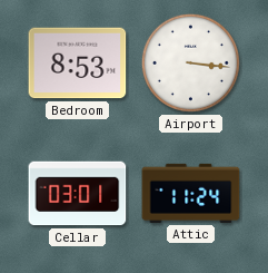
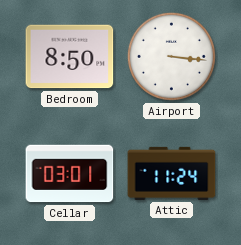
Bedroom: 8:53 -> 8:50 (70, 57)
